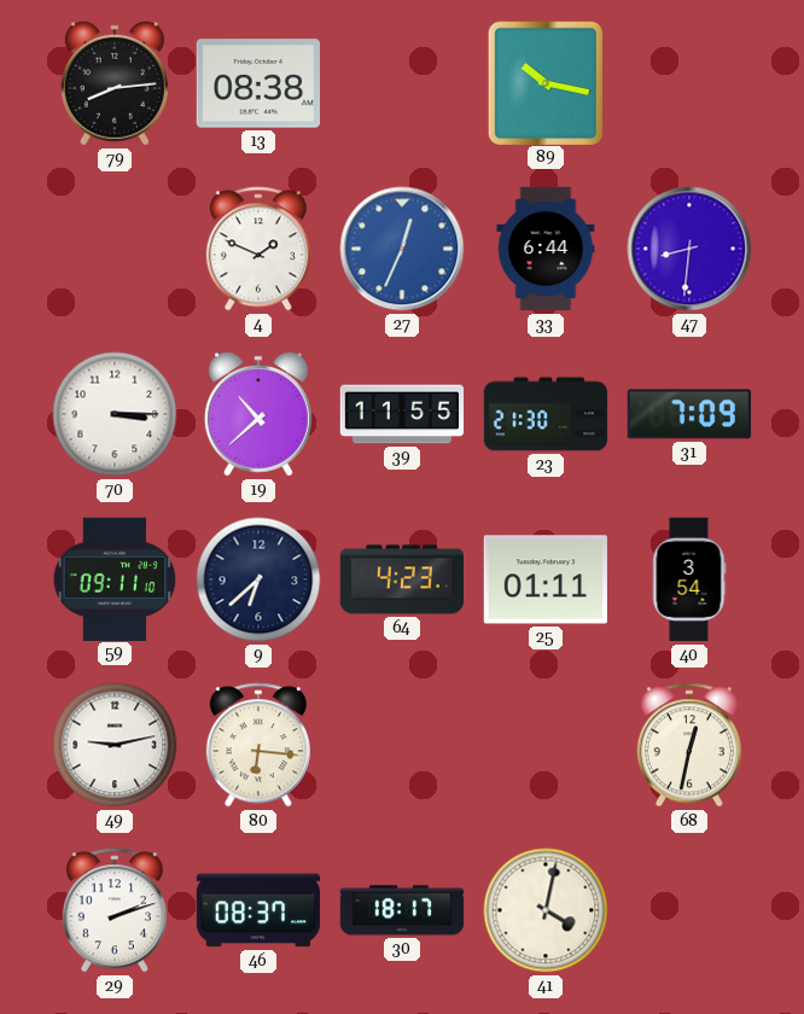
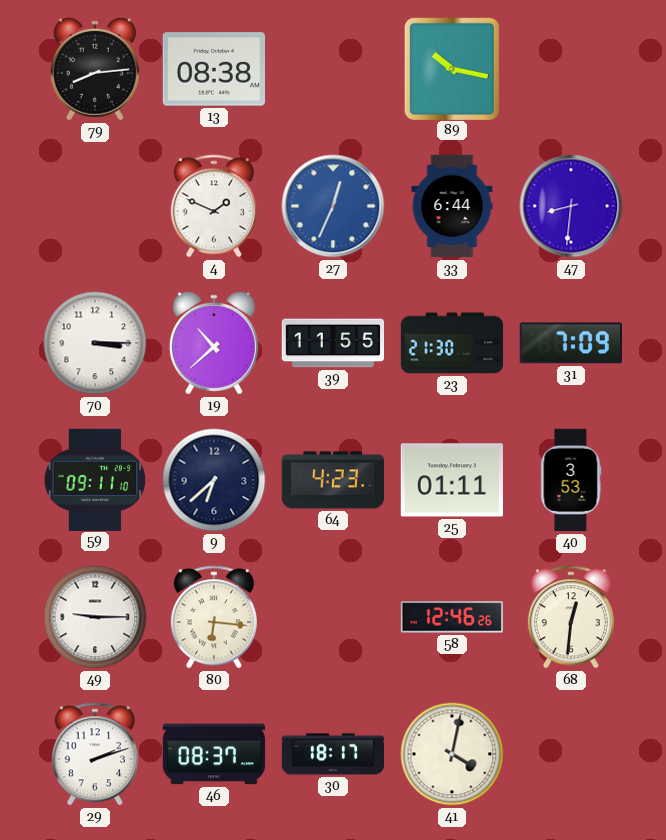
40: 3:54 -> 3:53 (571, 480)
49: 9:13 -> 9:15 (95, 617)
58: none -> 12:46 (452, 617)
68: 12:32 -> 12:31 (571, 617)
